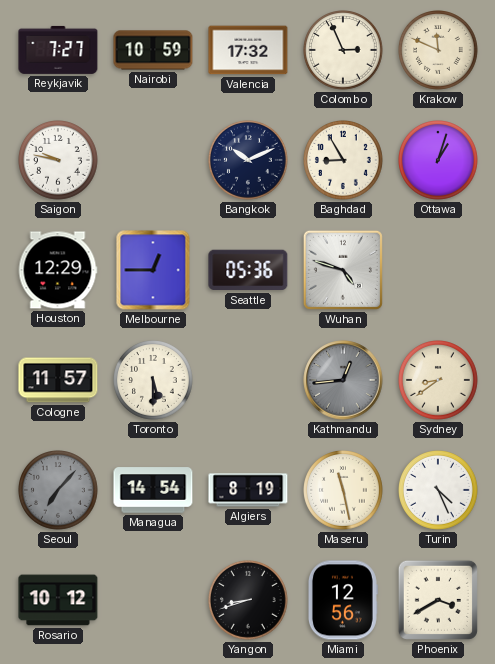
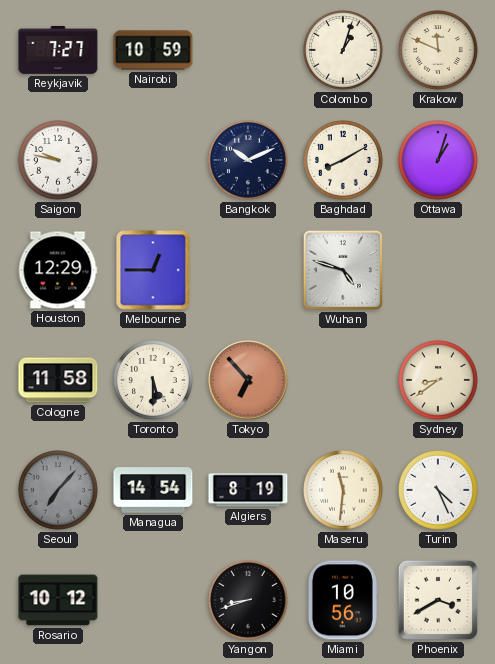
Valencia: 17:32 -> none (248, 50)
Colombo: 2:56 -> 1:03 (344, 51)
Baghdad: 8:55 -> 8:10 (344, 161)
Seattle: 05:36 -> none (248, 270)
Cologne: 11:57 -> 11:58 (58, 380)
Tokyo: none -> 6:53 (248, 380)
Kathmandu: 12:44 -> none (343, 380)
Maseru: 11:28 -> 11:31 (344, 491)
Miami: 12:56 -> 10:56 (342, 600)
